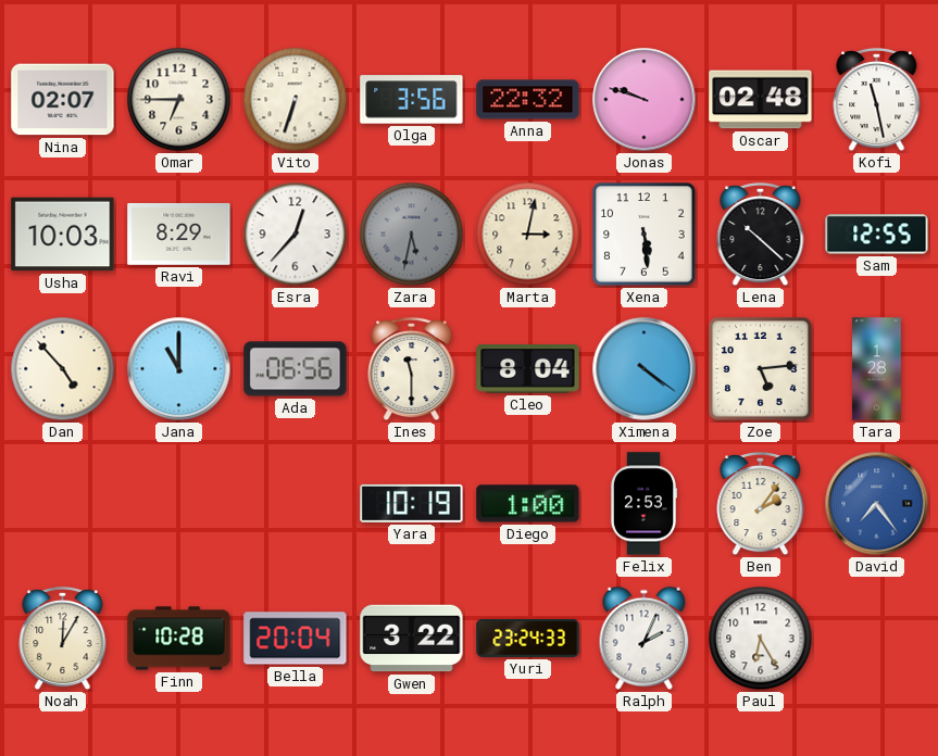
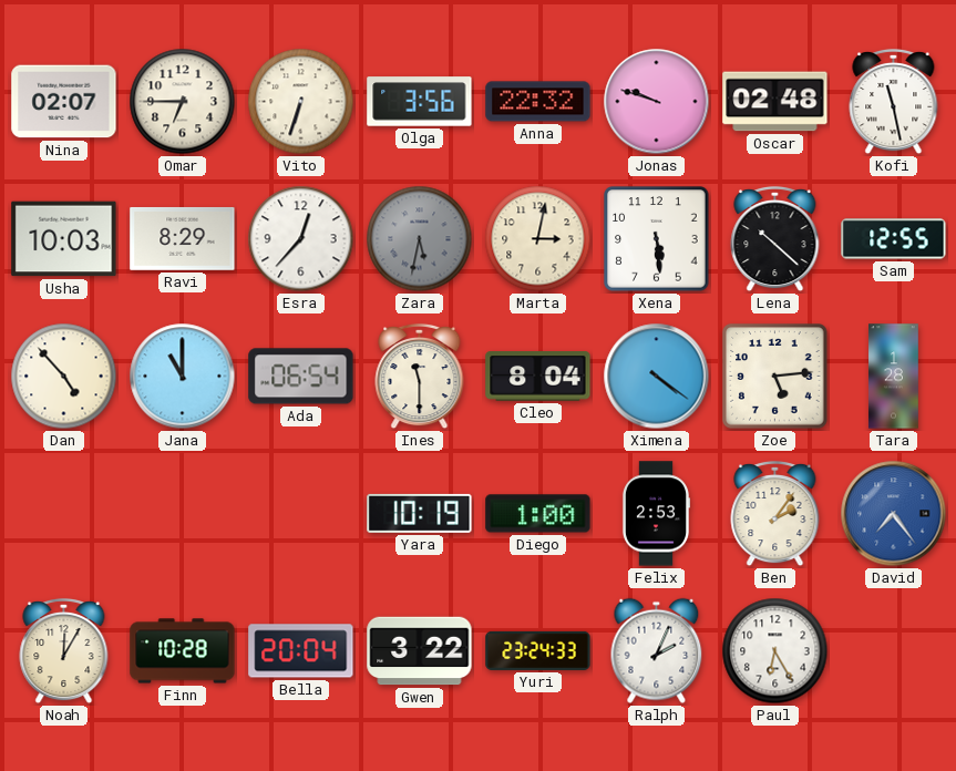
Ada: 06:56 -> 06:54 (301, 377)
